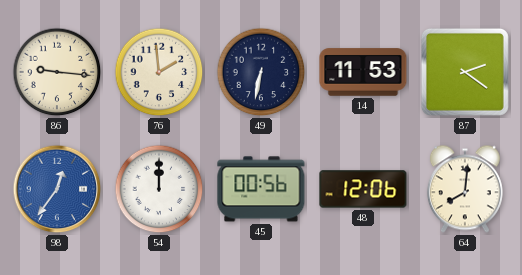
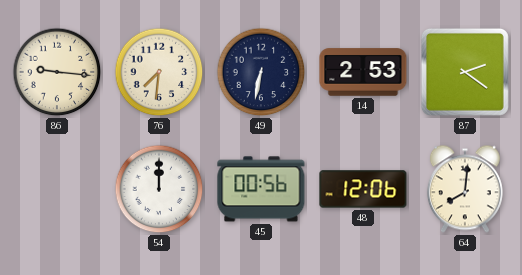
76: 1:59 -> 7:31 (159, 72)
14: 11:53 -> 2:53 (363, 72)
98: 12:36 -> none (57, 189)
